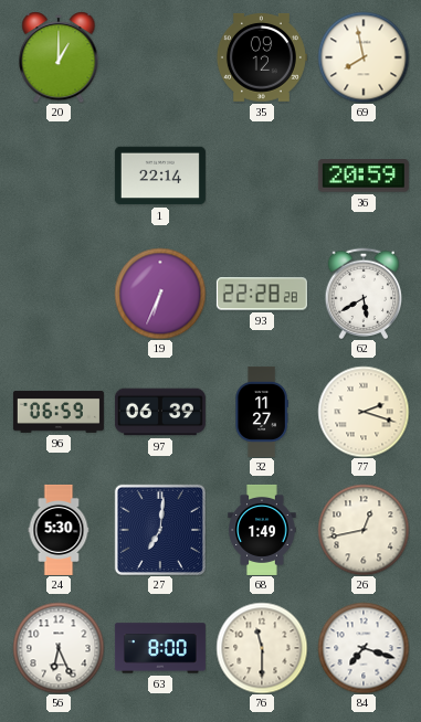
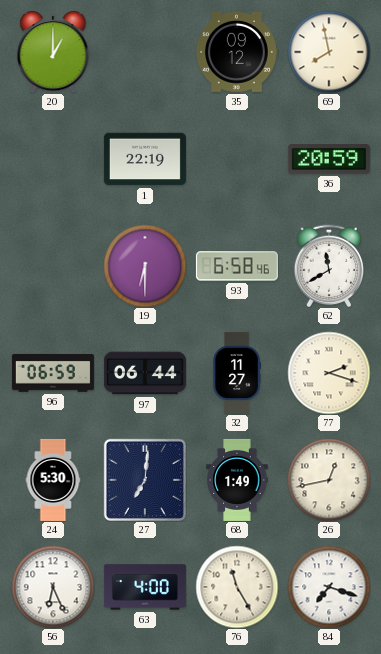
1: 22:14 -> 22:19 (145, 159)
19: 6:34 -> 6:30 (145, 266)
93: 22:28 -> 6:58 (237, 266)
62: 5:40 -> 11:40 (329, 266)
97: 06:39 -> 06:44 (145, 373)
63: 8:00 -> 4:00 (145, 587)
76: 11:30 -> 11:25 (237, 587)
